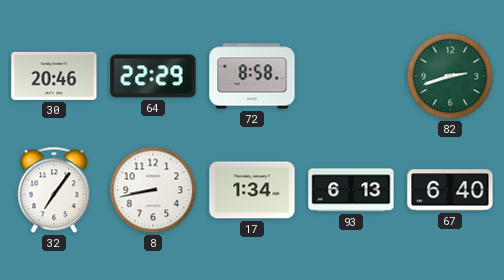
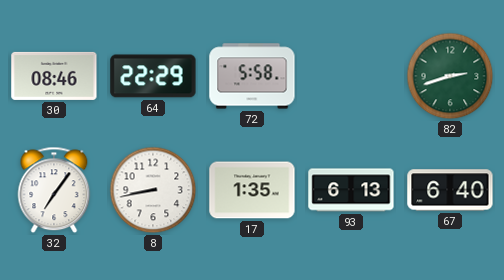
30: 20:46 -> 08:46 (54, 76)
72: 8:58 -> 5:58 (252, 76)
17: 1:34 -> 1:35 (252, 190)
